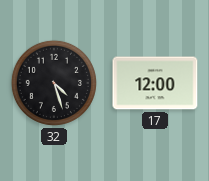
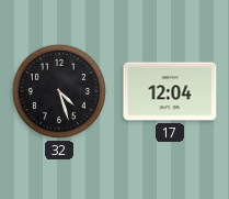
17: 12:00 -> 12:04 (170, 91)
